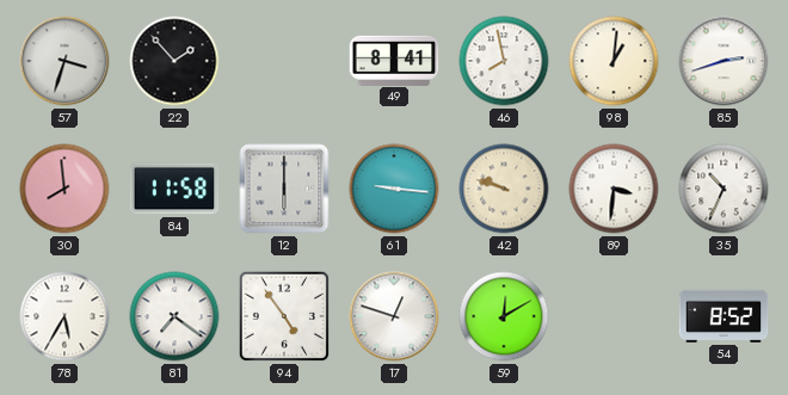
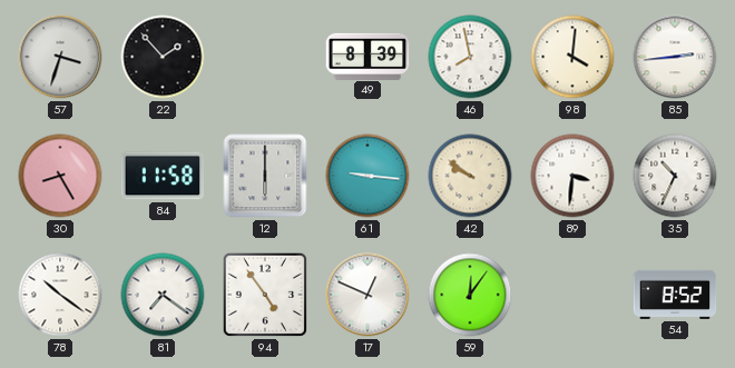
49: 8:41 -> 8:39 (367, 56)
98: 1:01 -> 4:01 (572, 57)
85: 2:42 -> 2:44 (675, 57)
30: 7:59 -> 8:25 (60, 176)
42: 9:48 -> 9:51 (470, 176)
78: 5:35 -> 10:21 (60, 295)
17: 12:48 -> 12:49 (367, 295)
59: 12:10 -> 12:06 (470, 295)
